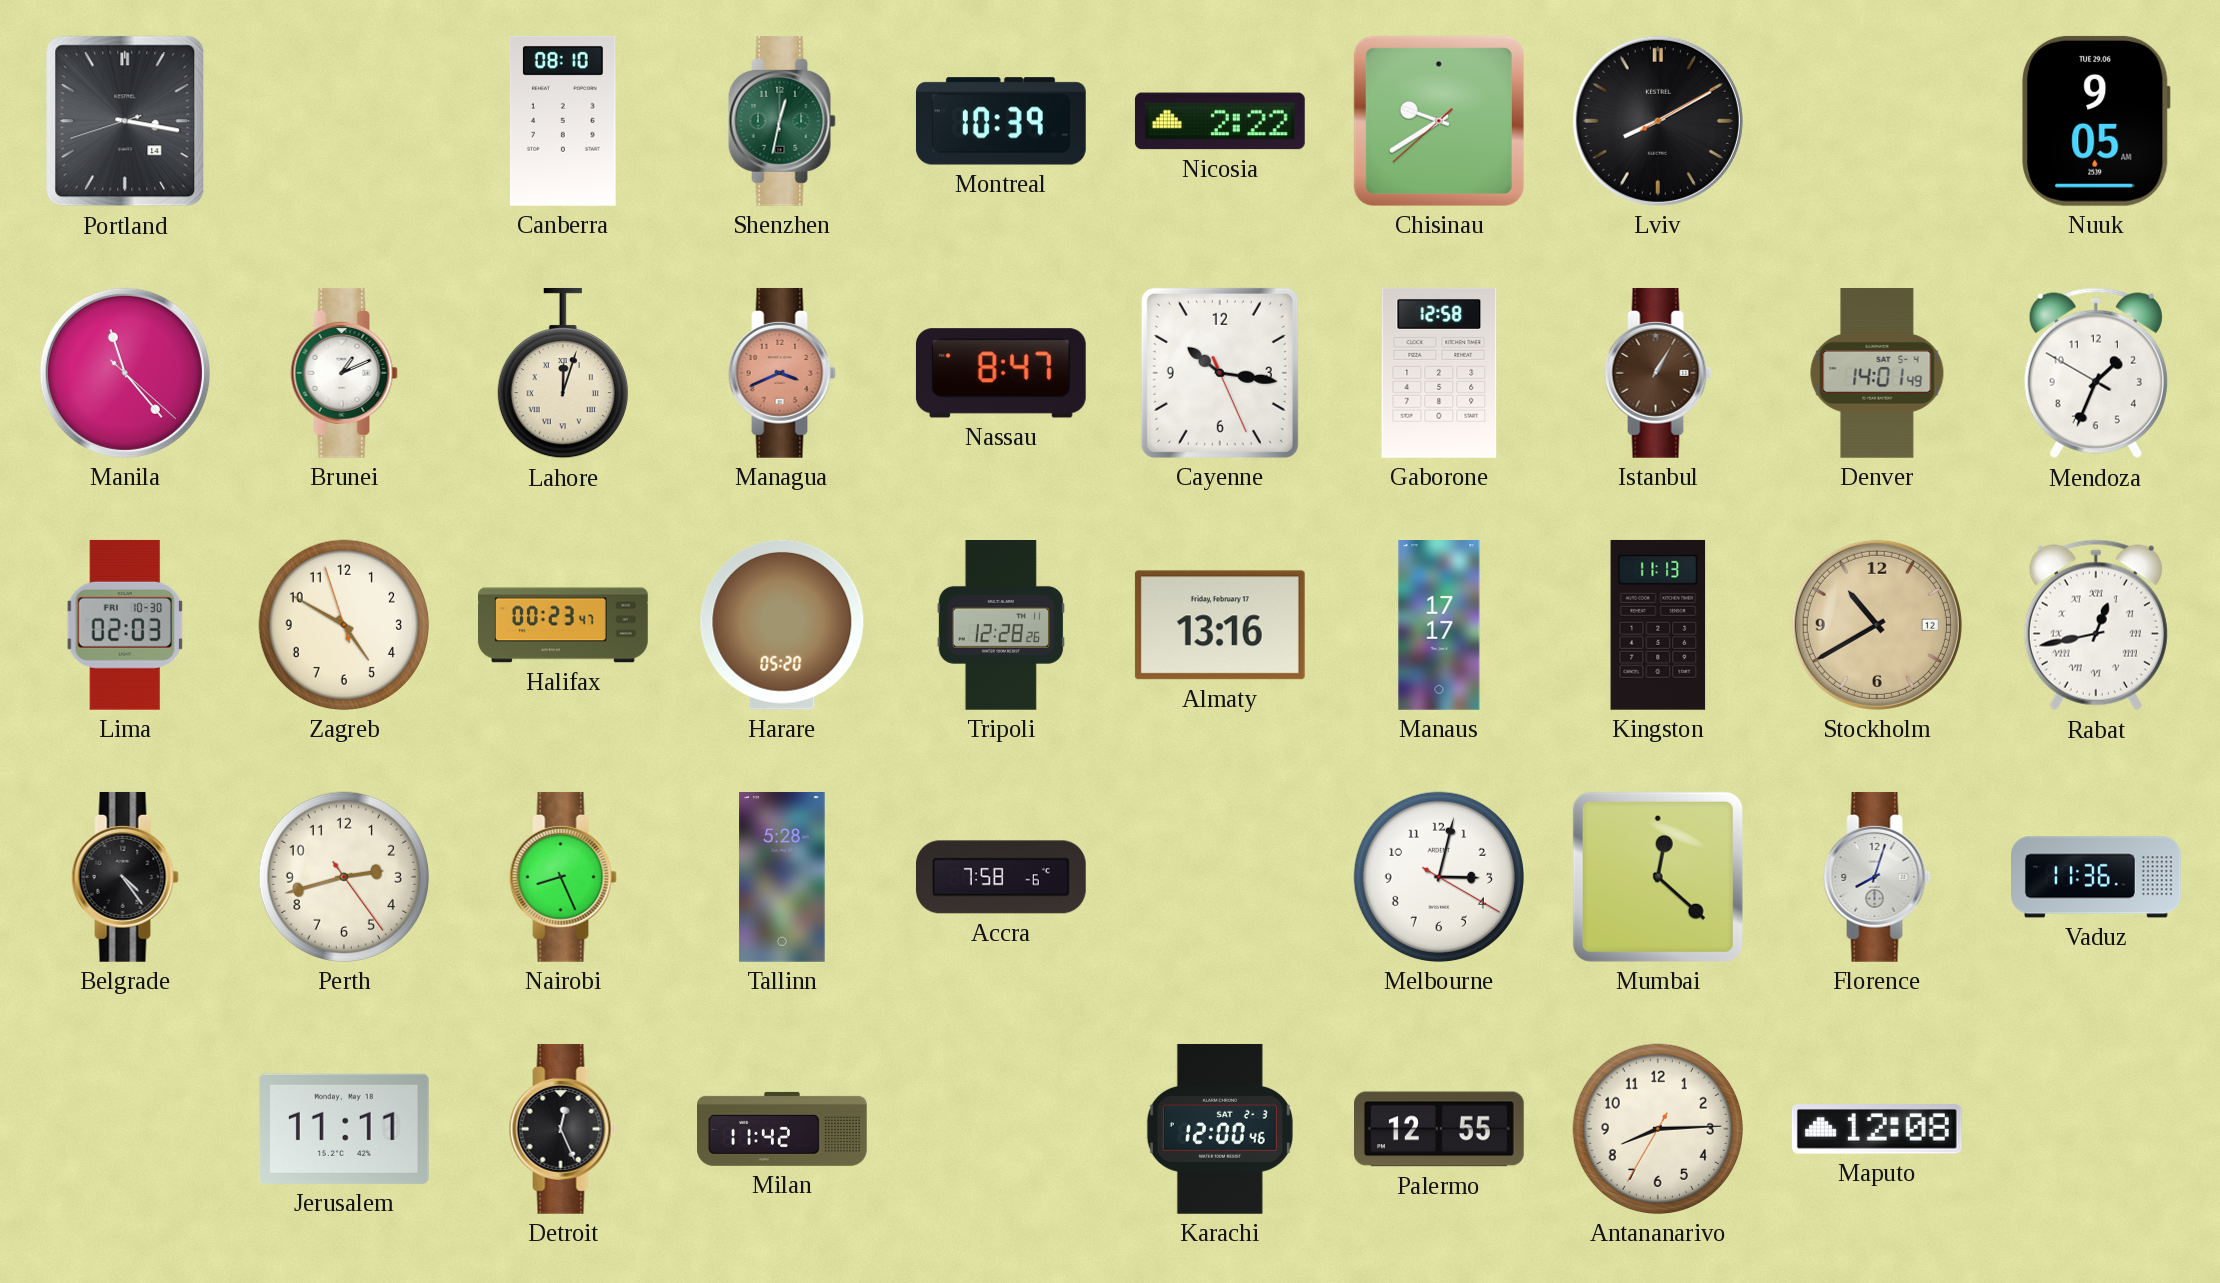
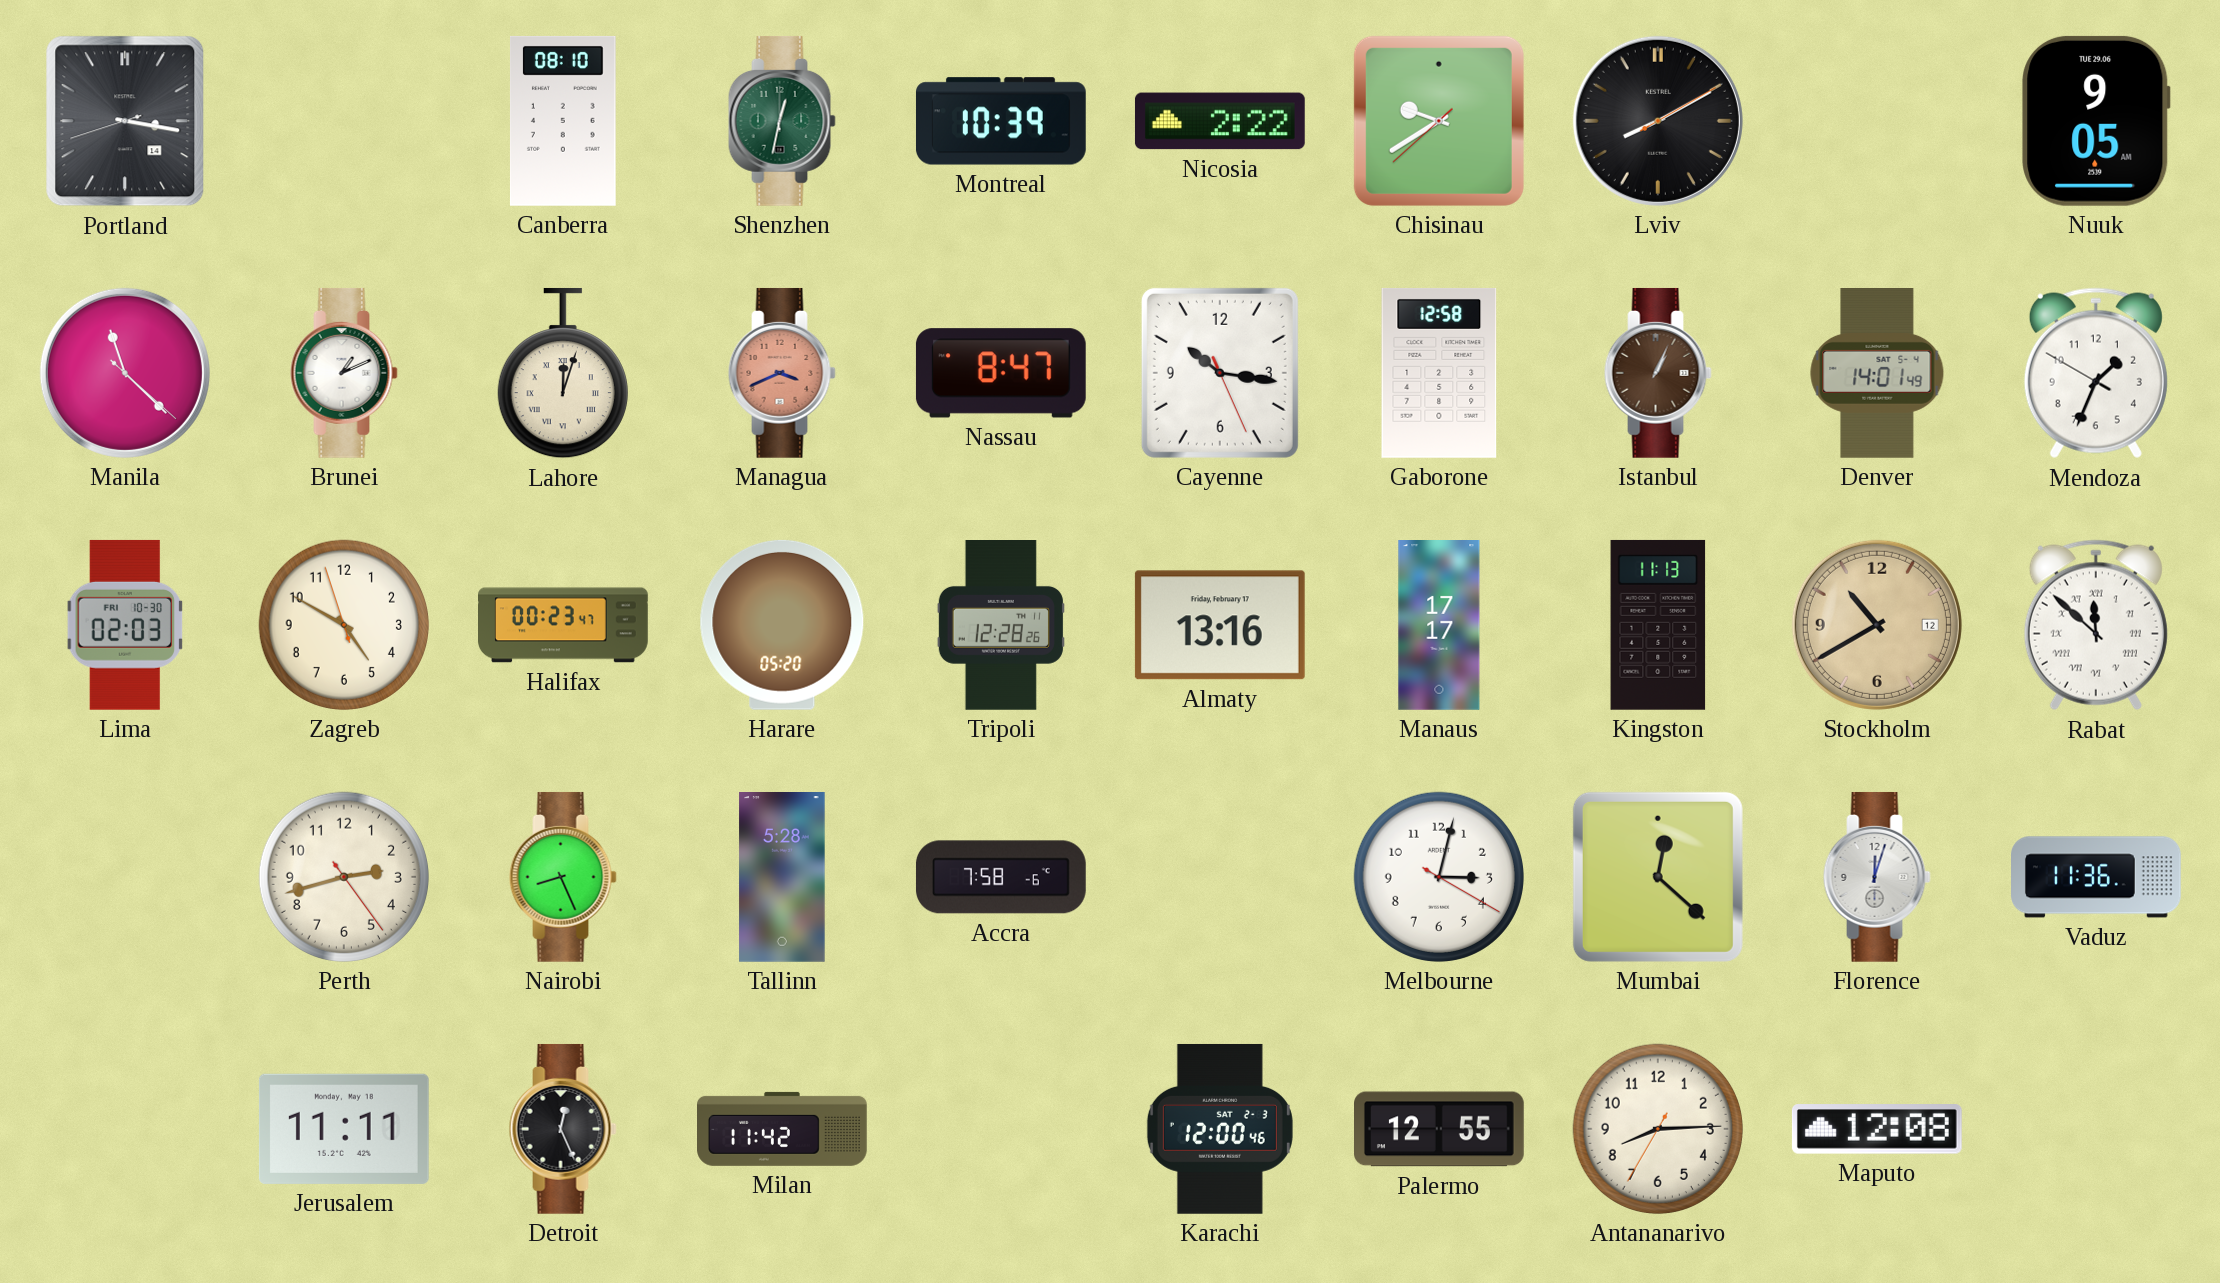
Manila: 11:23 -> 11:22 (125, 373)
Istanbul: 1:05 -> 1:04 (1658, 373)
Rabat: 12:43 -> 11:52 (2096, 625)
Belgrade: 4:24 -> none (125, 877)
Florence: 8:03 -> 12:03 (1877, 877)
